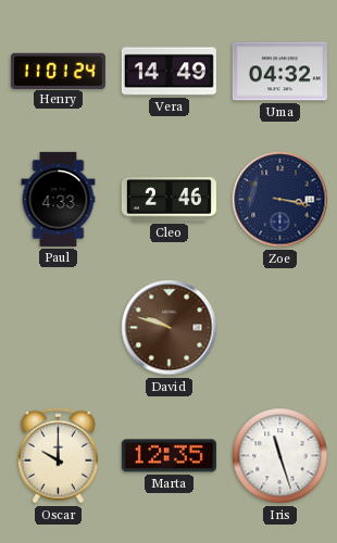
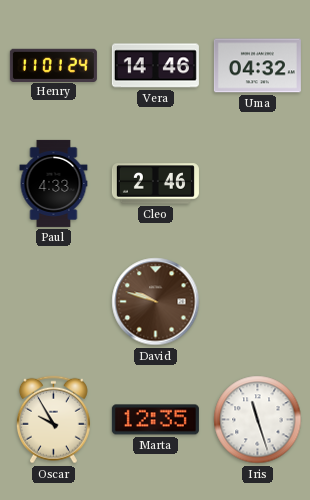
Vera: 14:49 -> 14:46 (155, 66)
Zoe: 3:17 -> none (280, 200)
Oscar: 10:00 -> 9:55 (53, 420)
